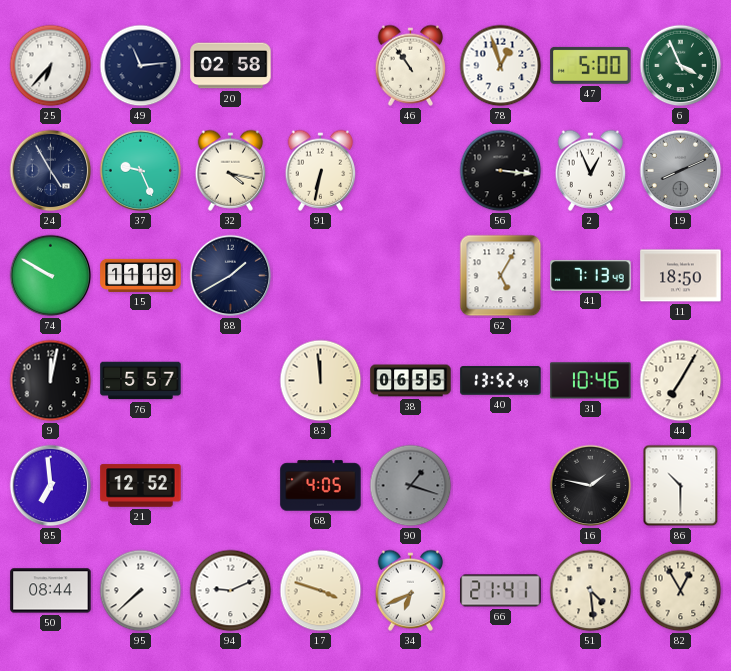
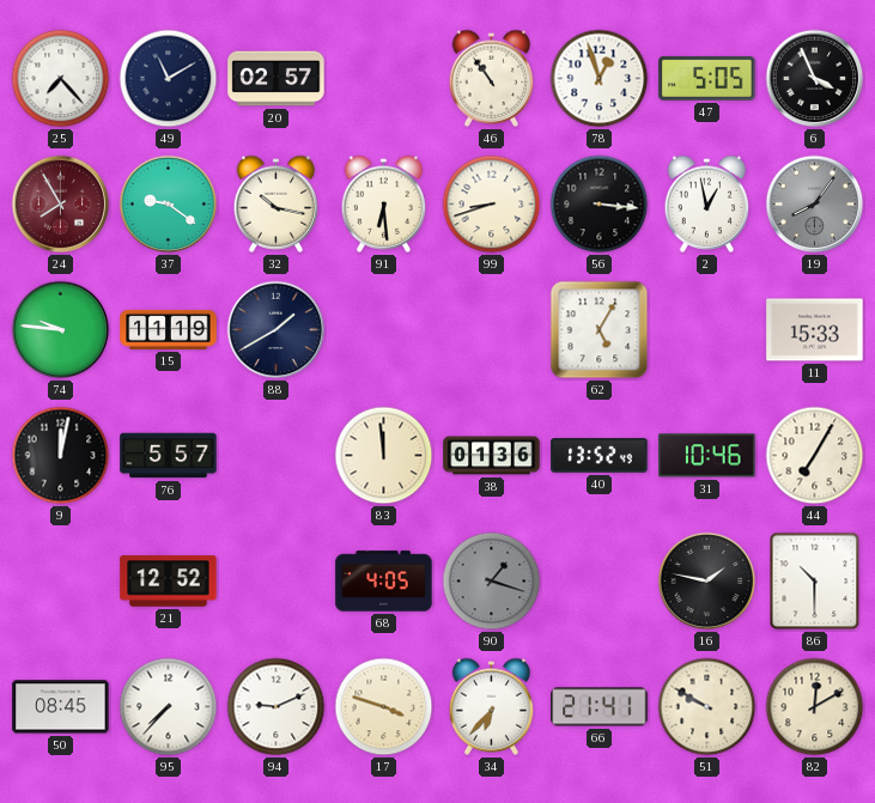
25: 6:37 -> 7:23 (61, 79)
49: 11:14 -> 11:10 (169, 79)
20: 02:58 -> 02:57 (277, 79)
47: 5:00 -> 5:05 (707, 78)
6 dial: green -> black (815, 79)
24: 4:55 -> 7:55 (61, 205)
24 dial: navy -> burgundy (61, 205)
37: 9:26 -> 9:21 (169, 205)
32: 4:17 -> 10:17 (277, 203)
91: 6:32 -> 6:29 (384, 203)
99: none -> 8:42 (492, 205)
2: 12:56 -> 12:58 (707, 203)
19: 8:11 -> 8:06 (815, 205)
74: 9:50 -> 9:46 (61, 330)
41: 7:13 -> none (591, 276)
11: 18:50 -> 15:33 (815, 330)
38: 06:55 -> 01:36 (492, 456)
85: 6:59 -> none (51, 486)
50: 08:44 -> 08:45 (61, 707)
95: 7:38 -> 7:37 (169, 707)
34: 6:41 -> 6:37 (492, 706)
51: 4:29 -> 9:50 (707, 707)
82: 12:55 -> 12:10 (815, 707)
